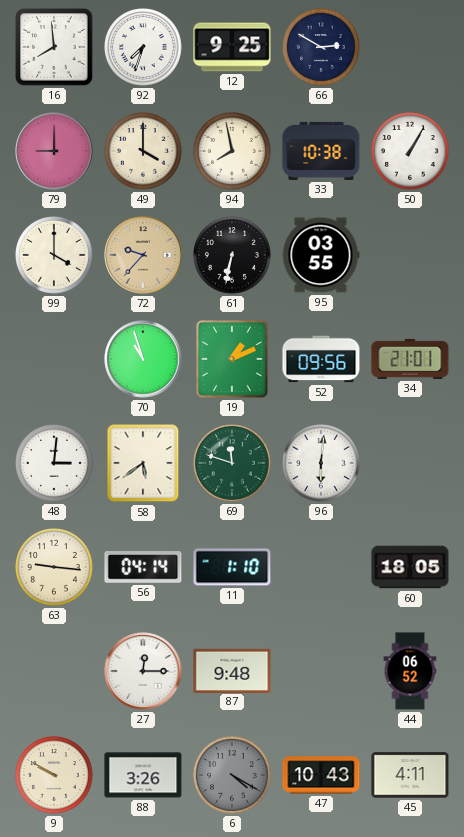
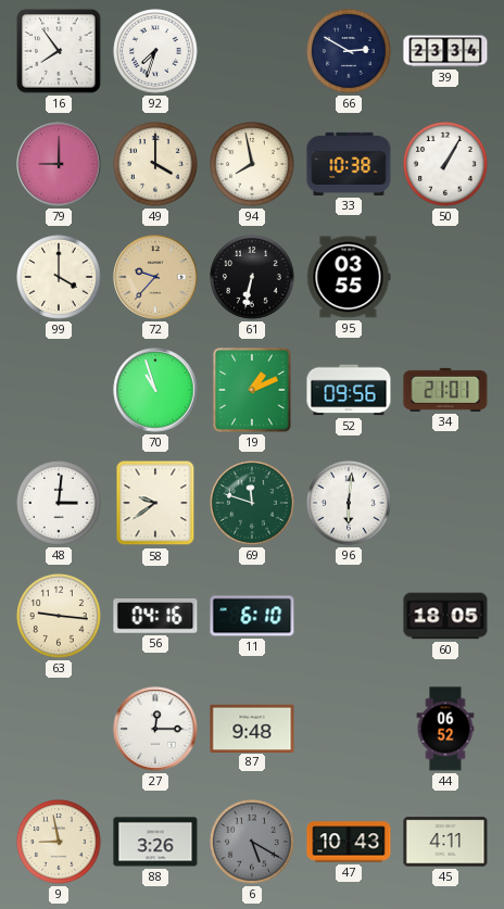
16: 7:59 -> 7:54 (59, 51)
12: 9:25 -> none (232, 47)
39: none -> 23:34 (445, 51)
58: 5:39 -> 9:39 (155, 503)
56: 04:14 -> 04:16 (155, 617)
11: 1:10 -> 6:10 (252, 616)
9: 9:50 -> 8:58 (59, 842)
6: 4:20 -> 5:20 (252, 842)
